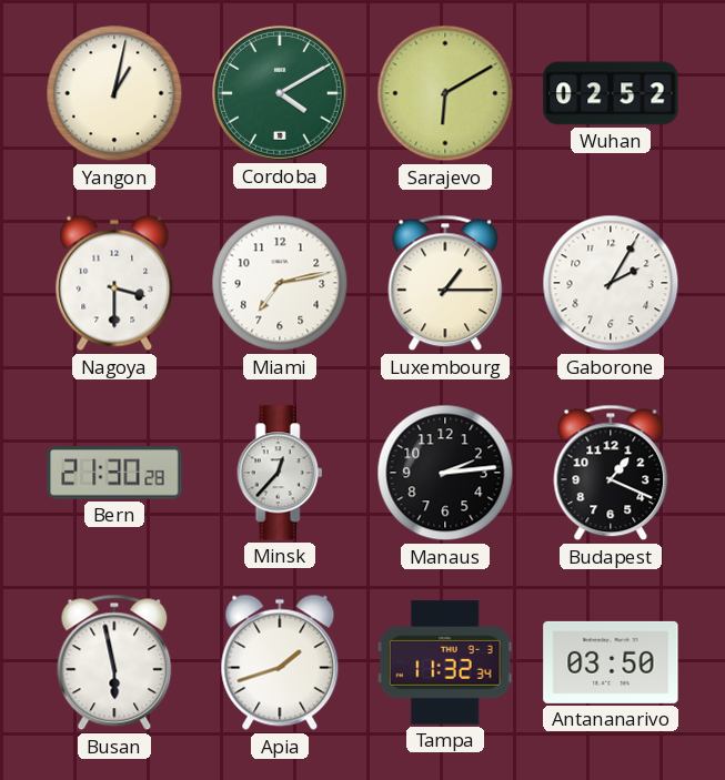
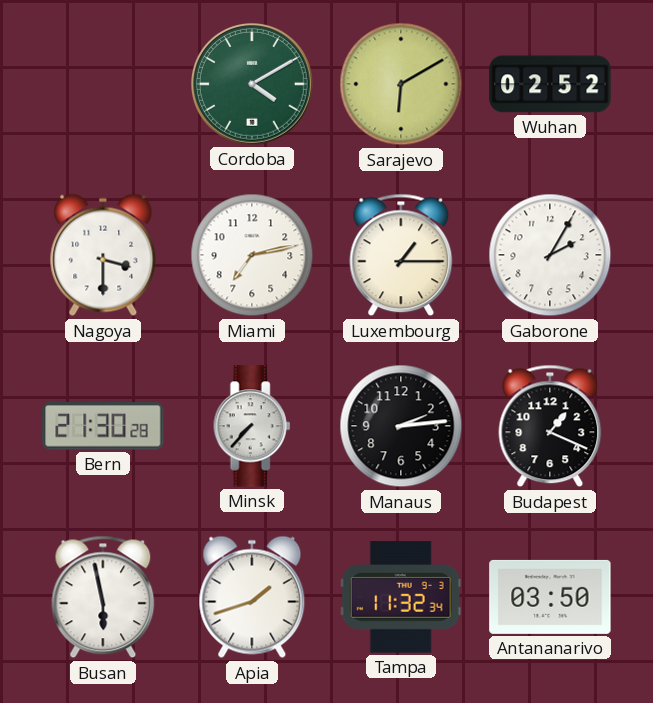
Yangon: 1:02 -> none (114, 93)
Minsk: 12:37 -> 7:37 (252, 426)
